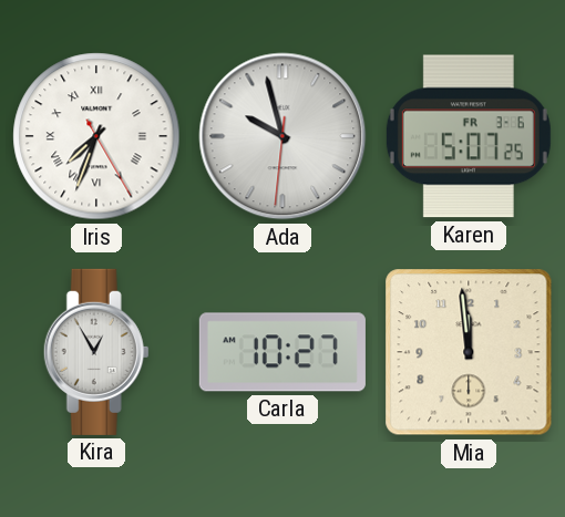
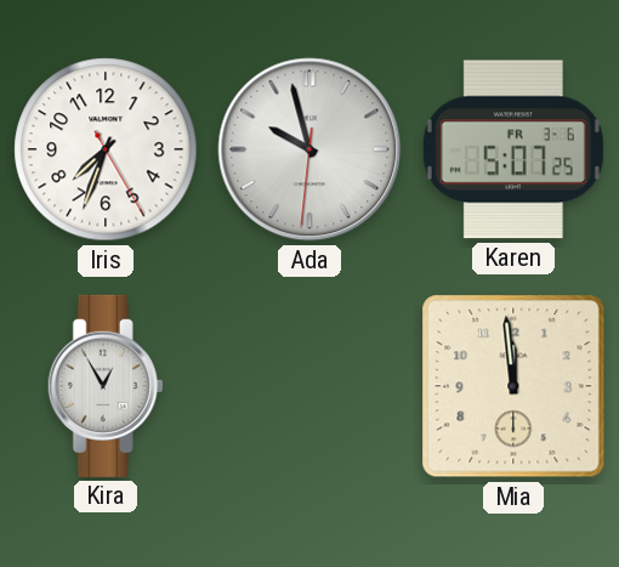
Iris numerals: Roman -> Arabic (106, 149)
Carla: 10:27 -> none (282, 352)
